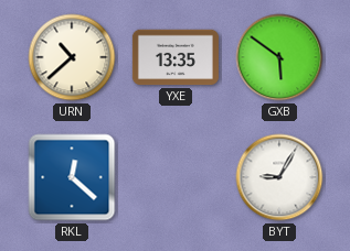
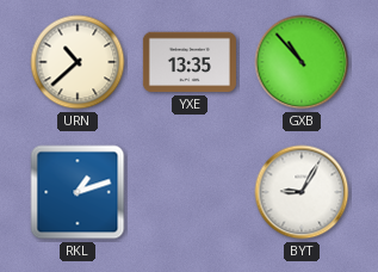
GXB: 5:51 -> 10:53 (302, 62)
RKL: 12:22 -> 1:12 (78, 192)
